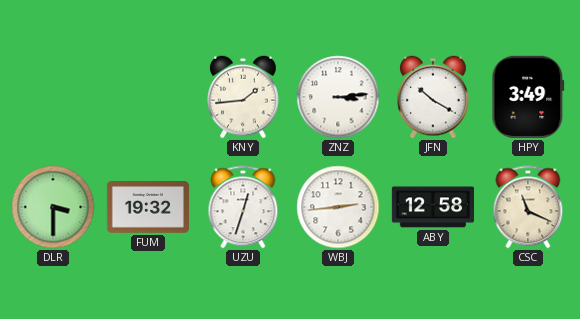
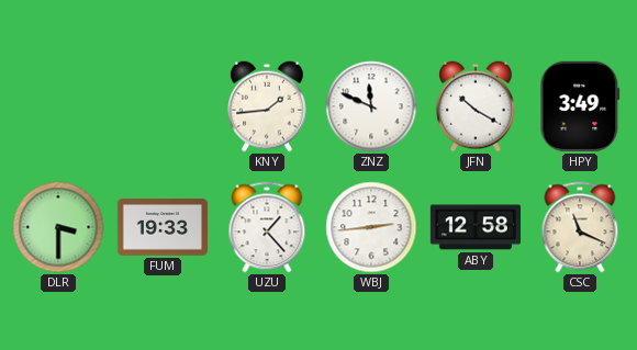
ZNZ: 3:14 -> 11:49 (371, 106)
FUM: 19:32 -> 19:33 (161, 228)
UZU: 12:33 -> 1:23 (267, 227)
